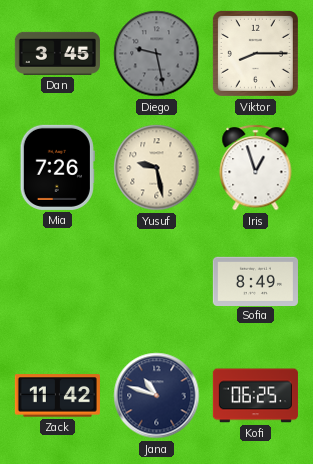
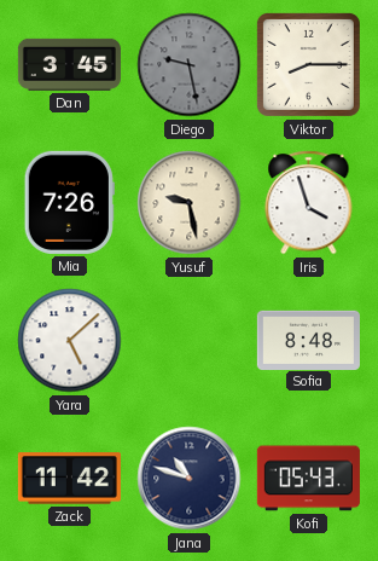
Iris: 12:57 -> 3:57 (309, 203)
Yara: none -> 5:08 (70, 341)
Sofia: 8:49 -> 8:48 (308, 340)
Kofi: 06:25 -> 05:43 (308, 479)
